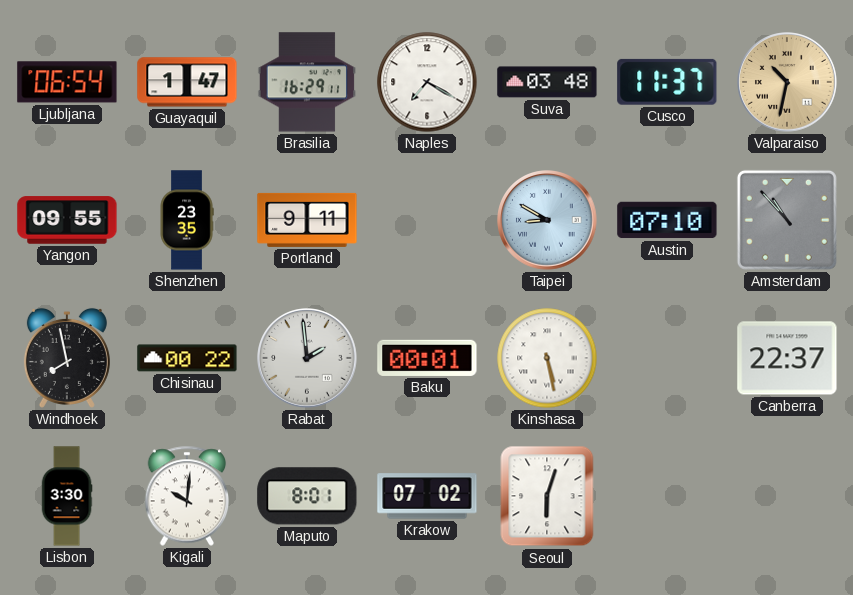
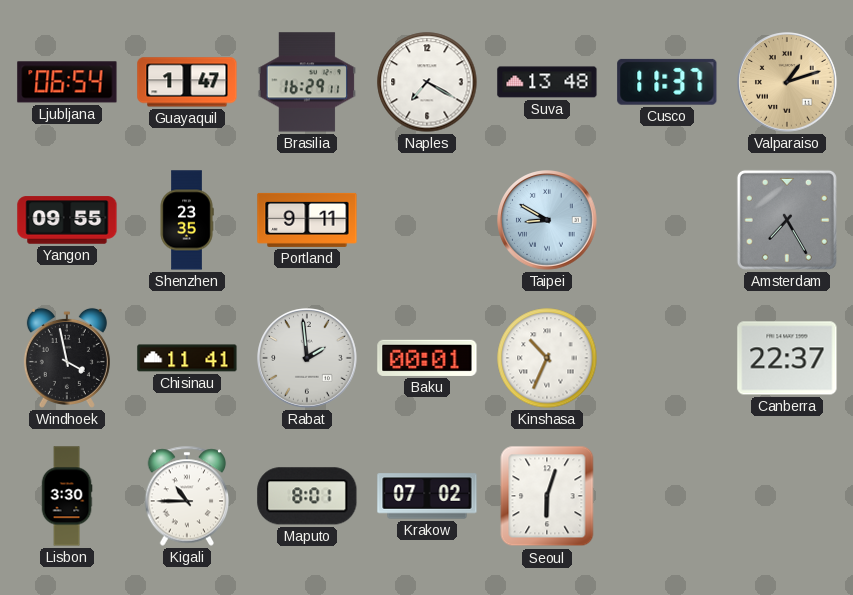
Suva: 03:48 -> 13:48 (547, 82)
Valparaiso: 10:32 -> 1:12 (787, 82)
Austin: 07:10 -> none (667, 220)
Amsterdam: 10:53 -> 7:25 (787, 220)
Windhoek: 7:58 -> 3:58 (67, 358)
Chisinau: 00:22 -> 11:41 (187, 358)
Kinshasa: 5:28 -> 10:34 (547, 358)
Kigali: 10:01 -> 10:45 (187, 496)
